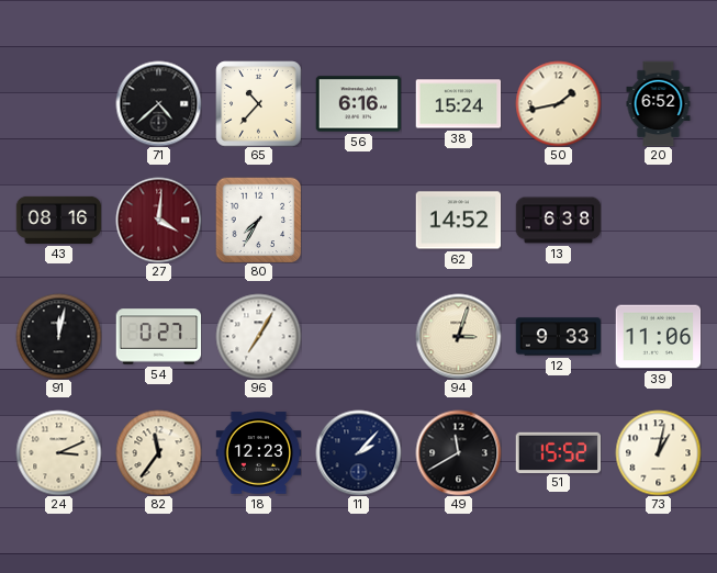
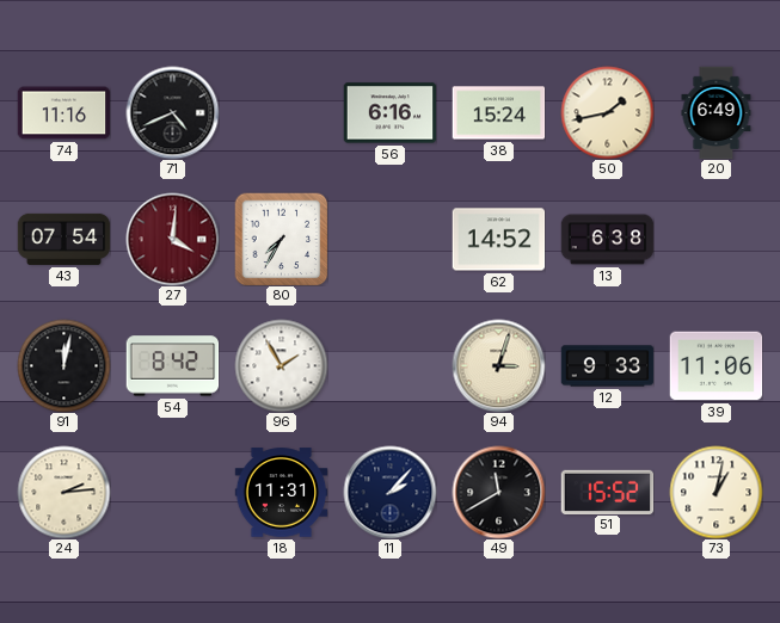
74: none -> 11:16 (63, 113)
71: 4:38 -> 4:41 (172, 112)
65: 10:37 -> none (258, 103)
20: 6:52 -> 6:49 (717, 112)
43: 08:16 -> 07:54 (63, 239)
54: 0:27 -> 8:42 (172, 366)
96: 7:05 -> 1:55 (281, 365)
24: 3:11 -> 2:14 (63, 492)
82: 11:36 -> none (158, 452)
18: 12:23 -> 11:31 (281, 493)
